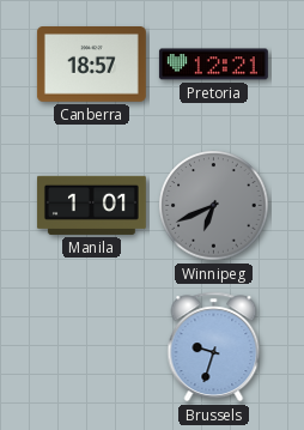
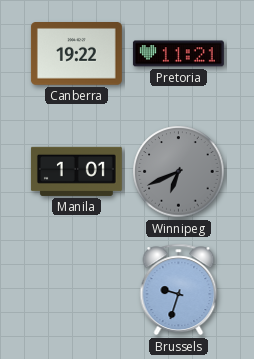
Canberra: 18:57 -> 19:22 (76, 54)
Pretoria: 12:21 -> 11:21 (178, 54)
